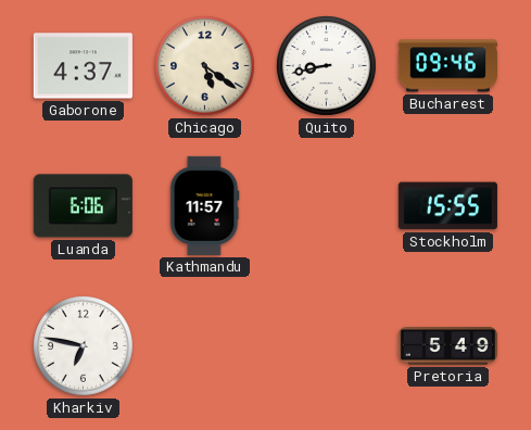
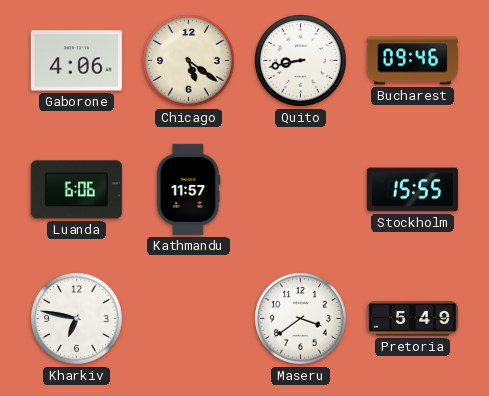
Gaborone: 4:37 -> 4:06 (76, 61)
Maseru: none -> 3:39 (301, 319)
